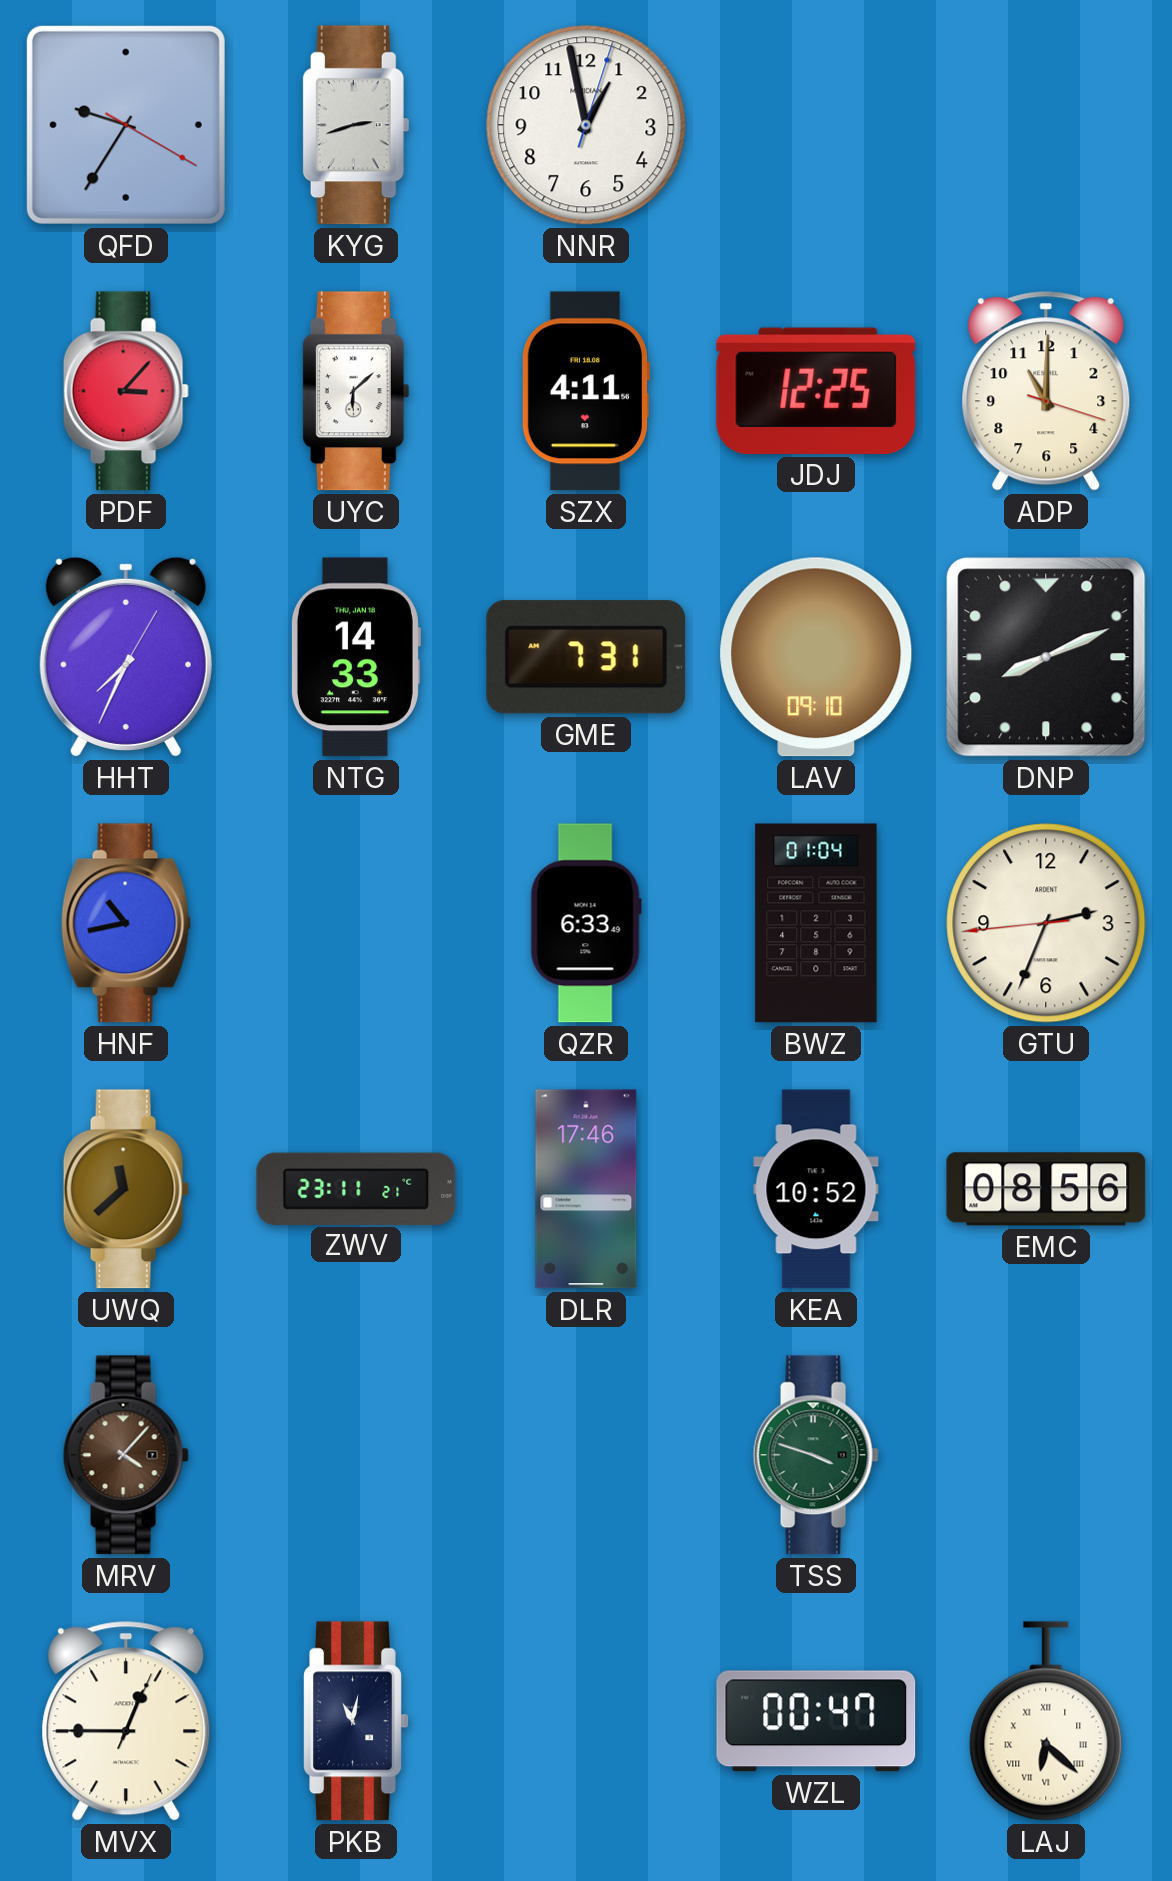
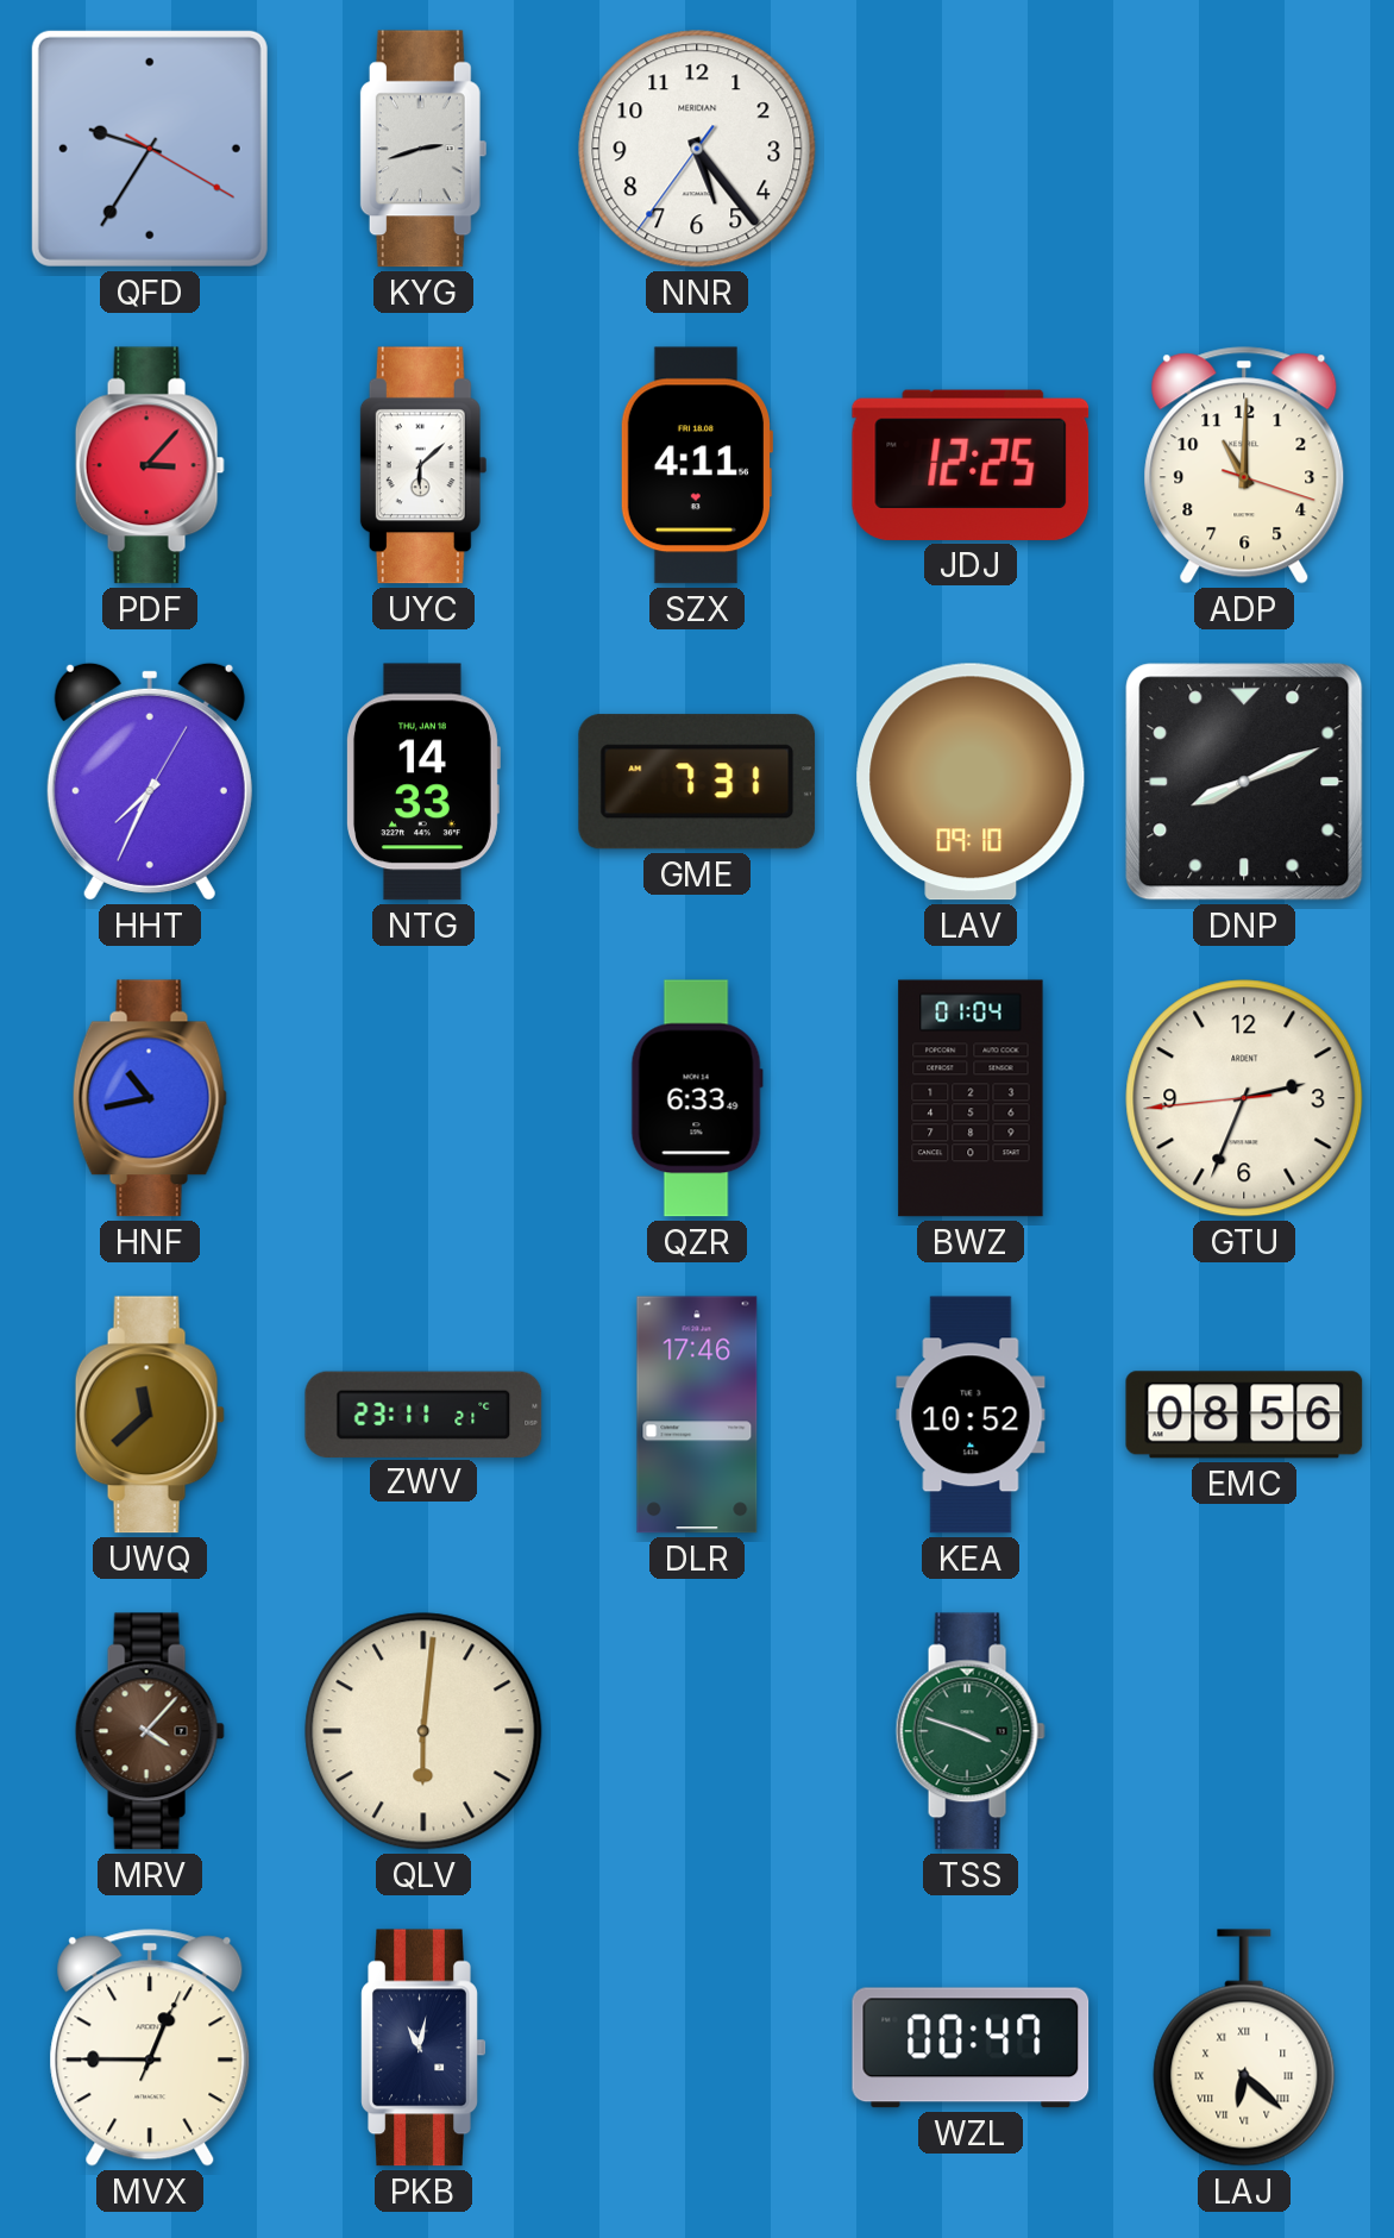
NNR: 12:58 -> 5:23 (697, 149)
QLV: none -> 6:01 (423, 1731)
